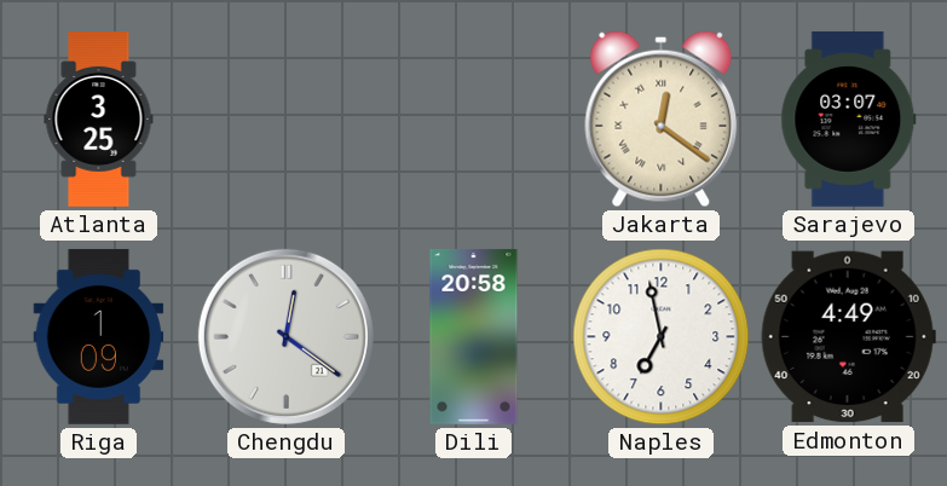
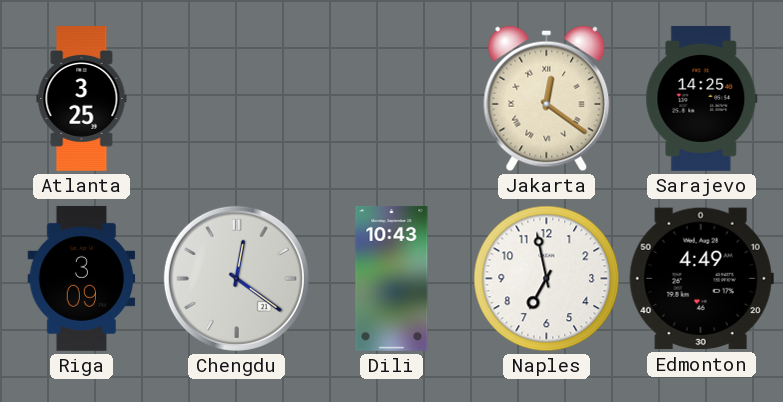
Sarajevo: 03:07 -> 14:25 (702, 98)
Riga: 1:09 -> 3:09 (82, 278)
Dili: 20:58 -> 10:43 (392, 278)
